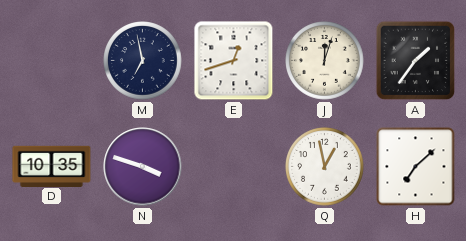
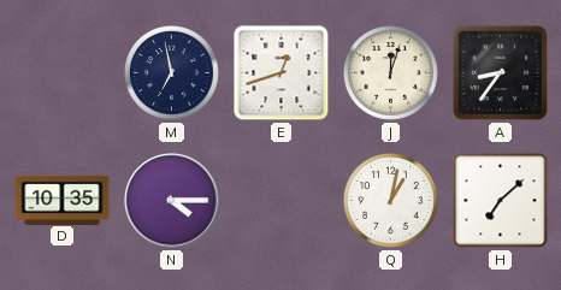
A: 1:36 -> 8:36 (501, 73)
N: 3:48 -> 4:15 (172, 201)
Q: 12:58 -> 1:02 (391, 201)
